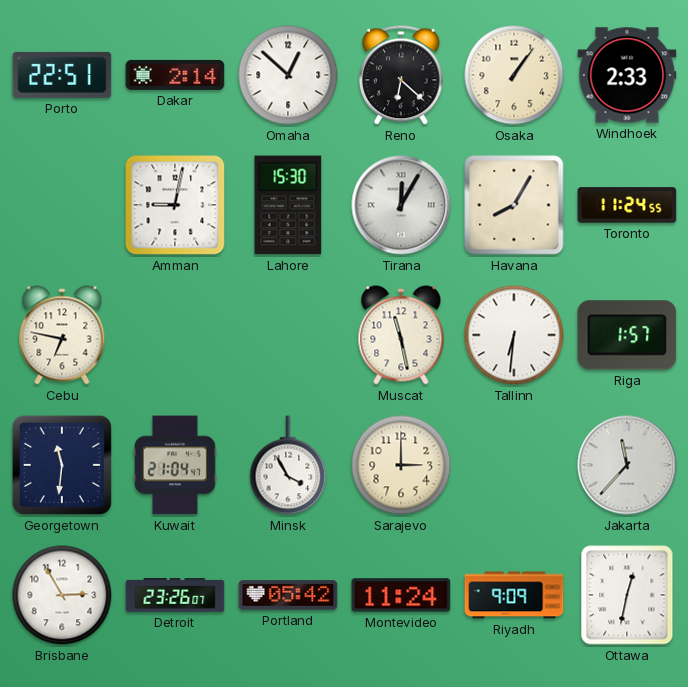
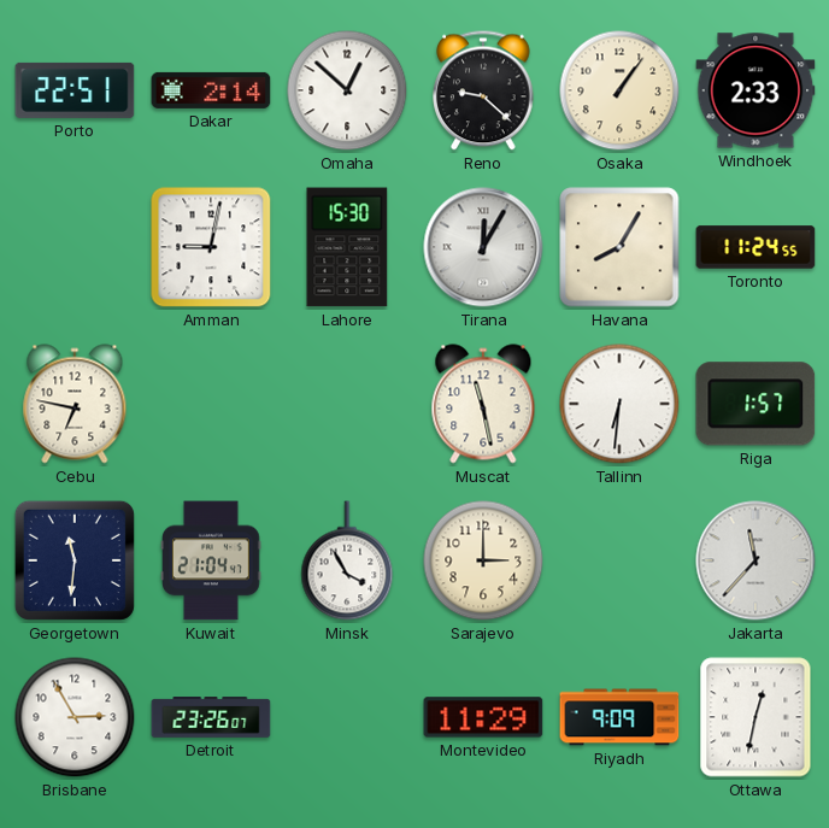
Reno: 6:22 -> 9:22 (484, 90)
Portland: 05:42 -> none (288, 595)
Montevideo: 11:24 -> 11:29 (483, 717)
